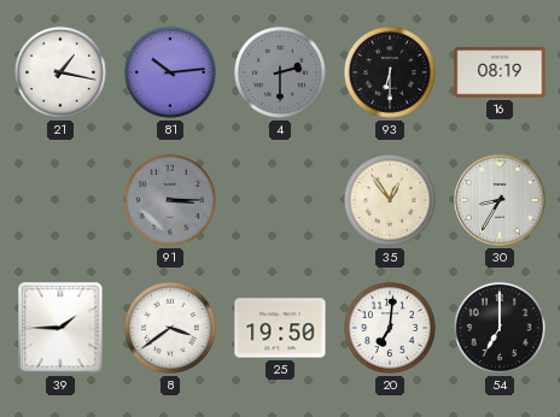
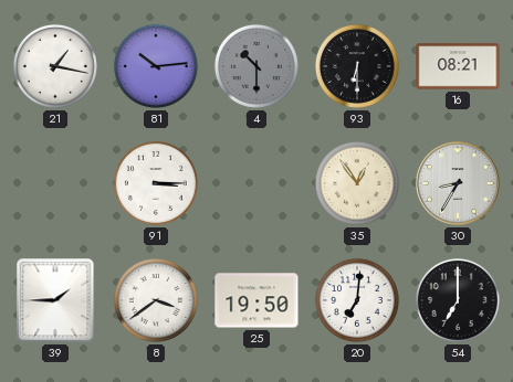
4: 2:30 -> 10:30 (256, 66)
16: 08:19 -> 08:21 (458, 66)
91 dial: grey -> white (156, 183)
